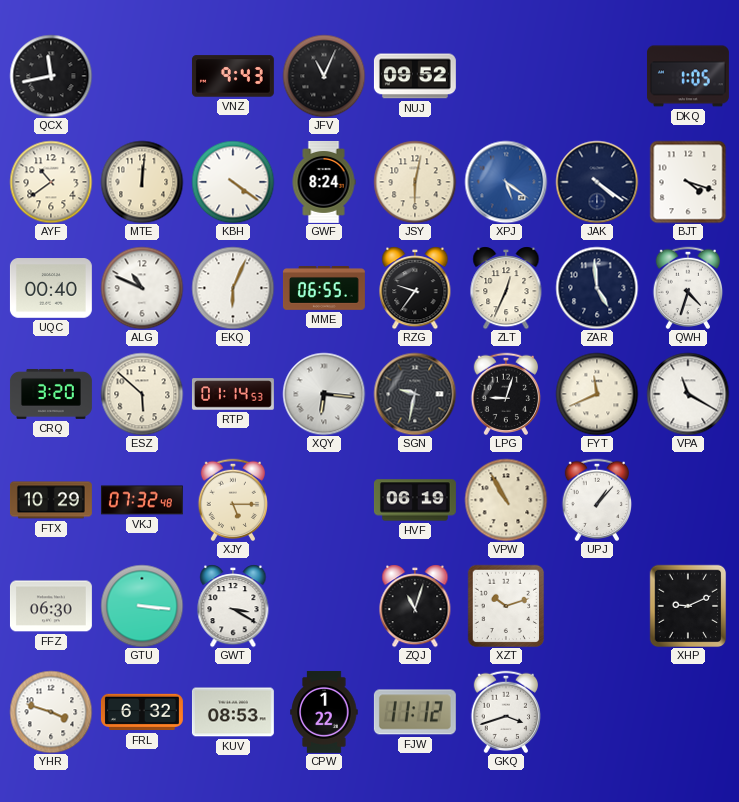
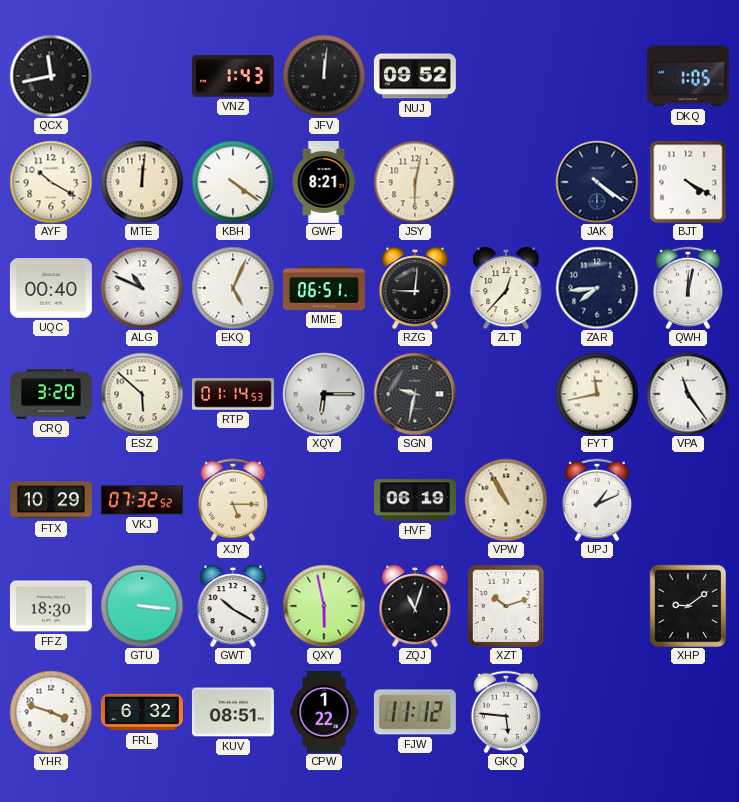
VNZ: 9:43 -> 1:43 (233, 76)
JFV: 11:04 -> 12:01 (324, 76)
AYF: 10:39 -> 10:20 (51, 182)
GWF: 8:24 -> 8:21 (324, 182)
XPJ: 5:21 -> none (506, 182)
BJT: 4:18 -> 4:20 (688, 182)
EKQ: 6:04 -> 5:04 (233, 288)
MME: 06:55 -> 06:51 (324, 289)
RZG: 9:36 -> 9:01 (415, 288)
ZLT: 12:34 -> 12:37 (506, 288)
ZAR: 4:59 -> 7:44 (597, 288)
QWH: 4:33 -> 12:02 (687, 287)
XQY: 6:16 -> 6:15 (324, 394)
LPG: 9:03 -> none (505, 393)
FYT: 11:41 -> 11:43 (597, 394)
VPA: 11:20 -> 11:24 (688, 394)
VKJ: 07:32:48 -> 07:32:52 (142, 500)
UPJ: 1:07 -> 1:11 (596, 499)
FFZ: 06:30 -> 18:30 (51, 606)
GWT: 3:20 -> 10:20 (233, 606)
QXY: none -> 5:58 (324, 606)
XHP: 9:11 -> 9:09 (688, 606)
KUV: 08:53 -> 08:51 (233, 712)
GKQ: 3:42 -> 5:46 (505, 711)
